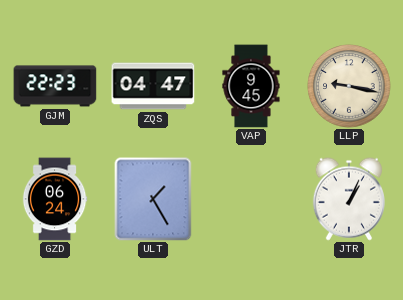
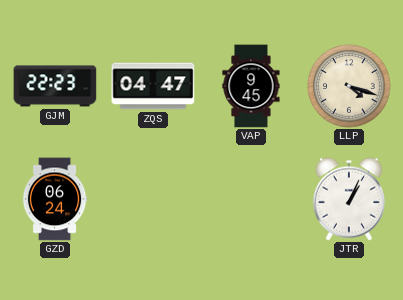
LLP: 9:17 -> 4:18 (349, 86)
ULT: 1:25 -> none (153, 199)
